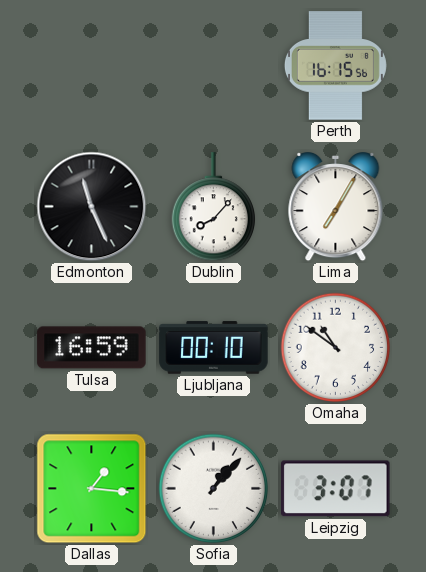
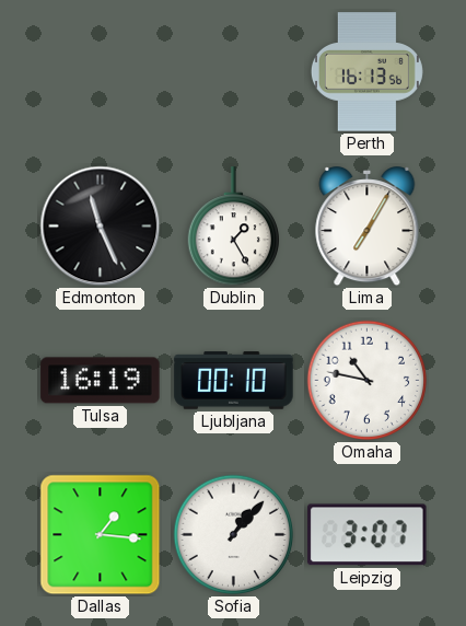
Perth: 16:15 -> 16:13 (366, 72)
Dublin: 8:07 -> 1:25 (233, 227)
Tulsa: 16:59 -> 16:19 (101, 381)
Omaha: 10:51 -> 10:47 (368, 381)
